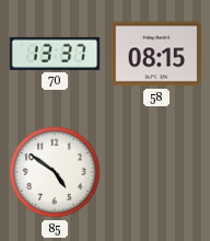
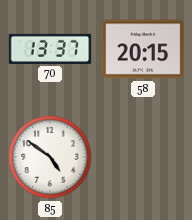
58: 08:15 -> 20:15 (143, 49)
